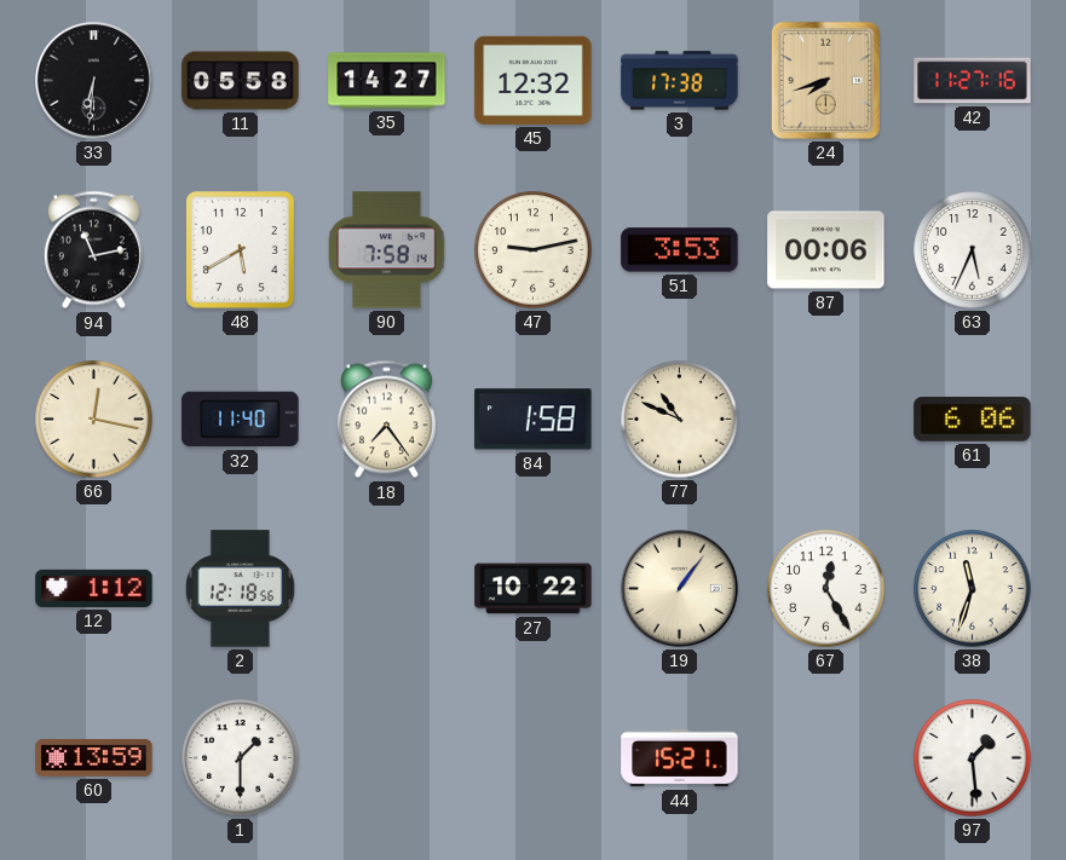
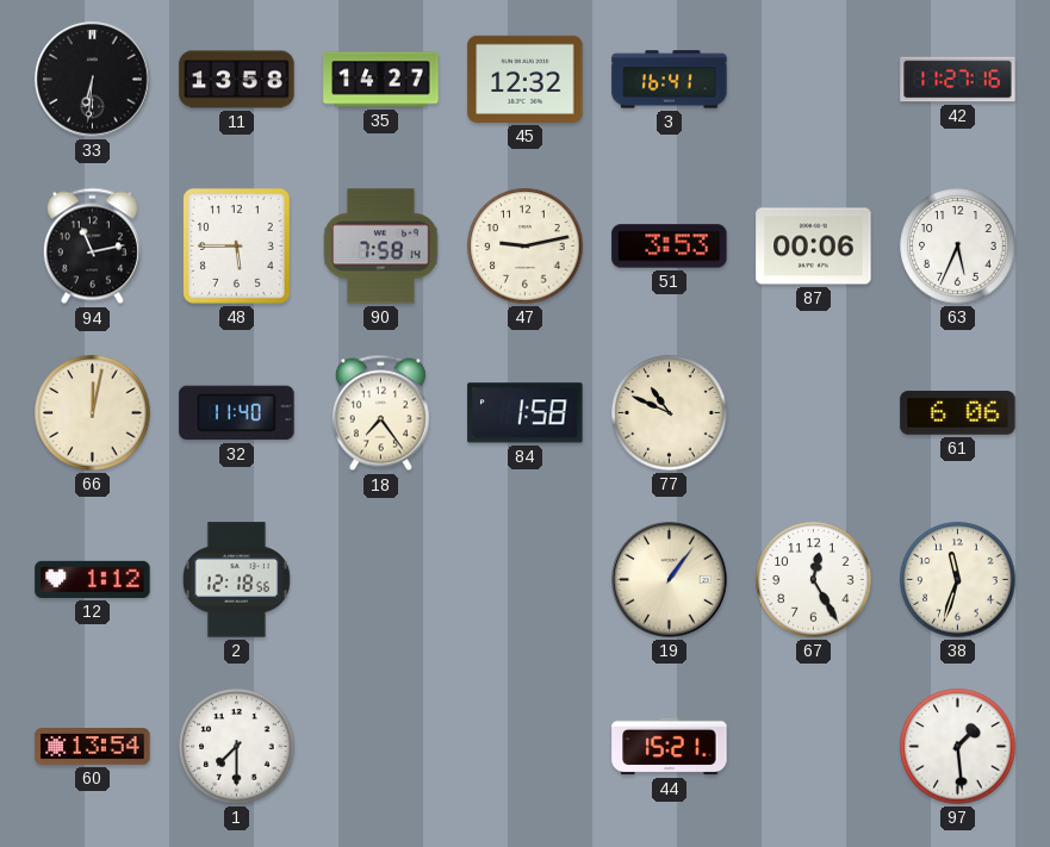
11: 05:58 -> 13:58 (237, 80)
3: 17:38 -> 16:41 (670, 80)
24: 7:42 -> none (825, 80)
48: 5:40 -> 5:45 (236, 245)
66: 12:17 -> 12:02 (93, 413)
27: 10:22 -> none (534, 589)
60: 13:59 -> 13:54 (93, 747)
1: 1:30 -> 7:30 (237, 747)
